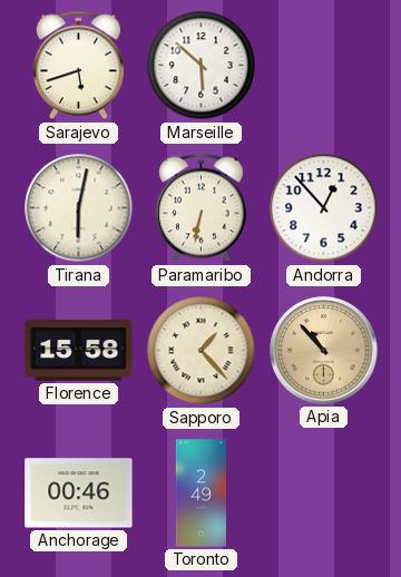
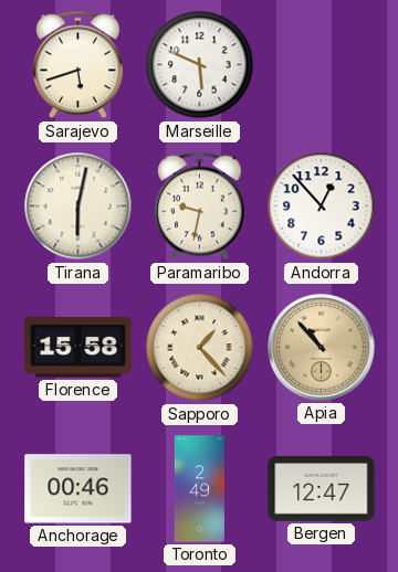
Marseille: 5:52 -> 5:49 (200, 65)
Paramaribo: 6:32 -> 9:32 (199, 206)
Bergen: none -> 12:47 (322, 489)
